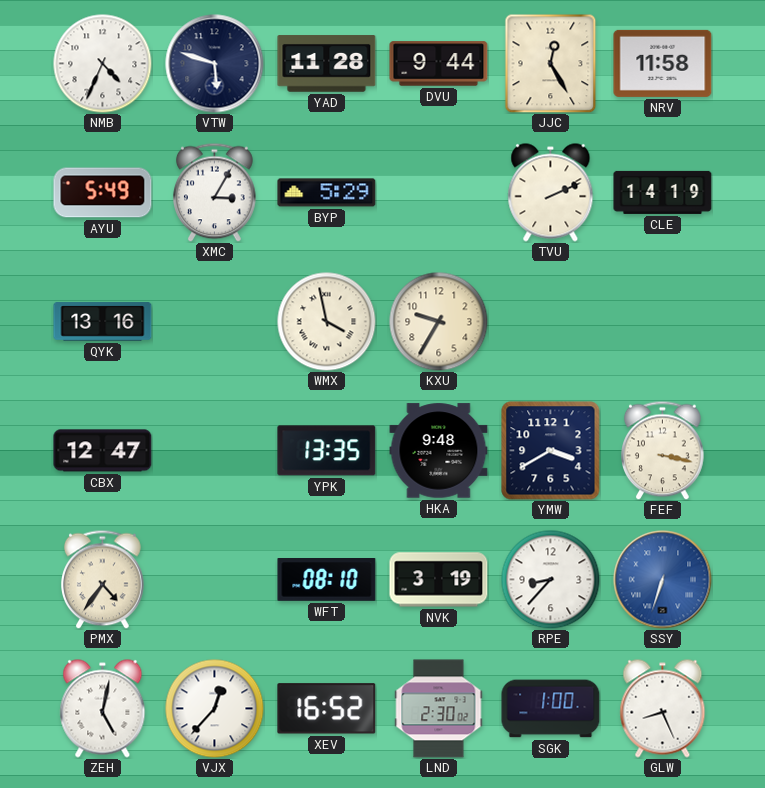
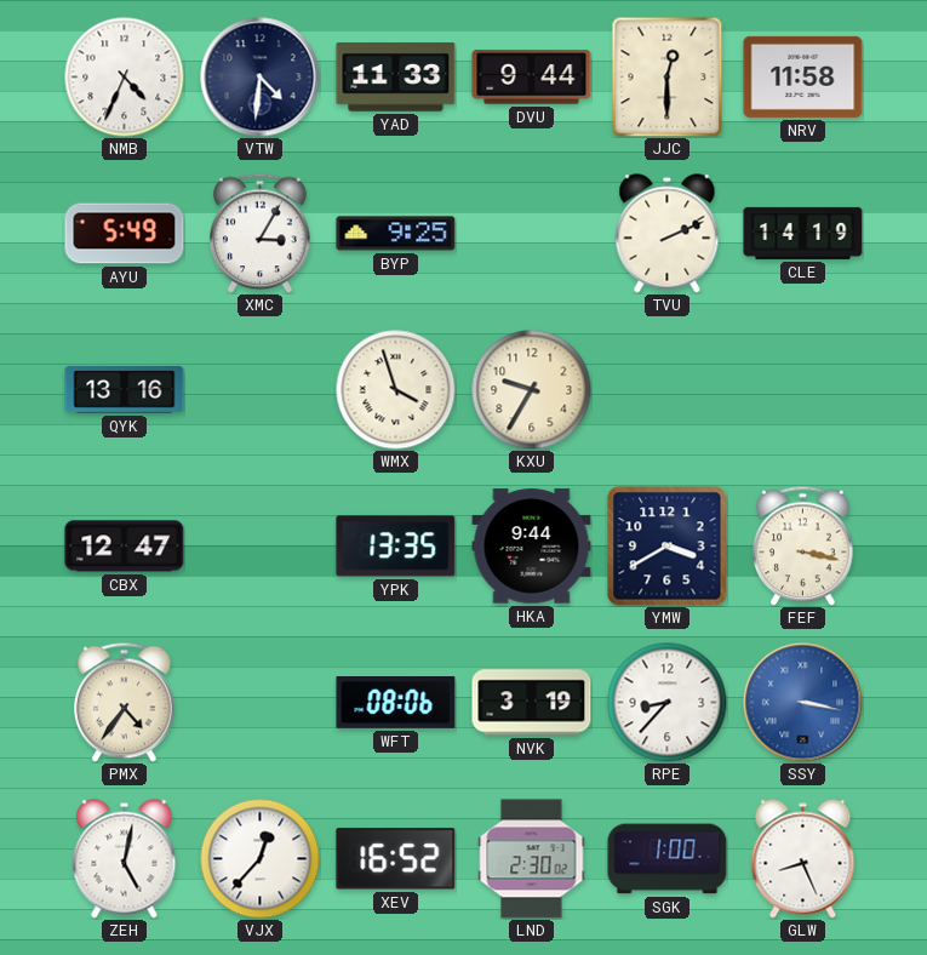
VTW: 5:48 -> 4:31 (261, 78)
YAD: 11:28 -> 11:33 (396, 78)
JJC: 12:25 -> 12:30 (668, 76)
BYP: 5:29 -> 9:25 (396, 234)
WMX: 3:58 -> 3:57 (396, 390)
HKA: 9:48 -> 9:44 (532, 547)
WFT: 08:10 -> 08:06 (396, 703)
SSY: 6:33 -> 3:17 (803, 703)
